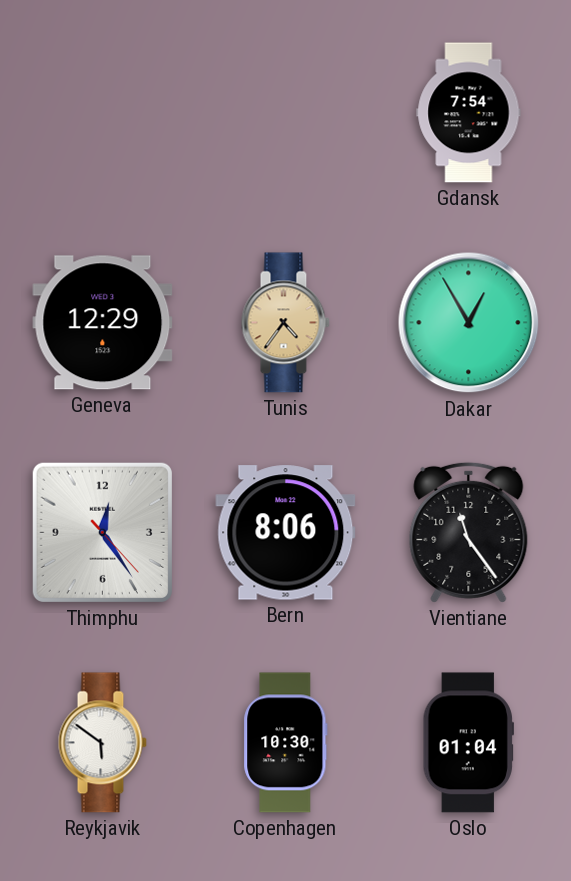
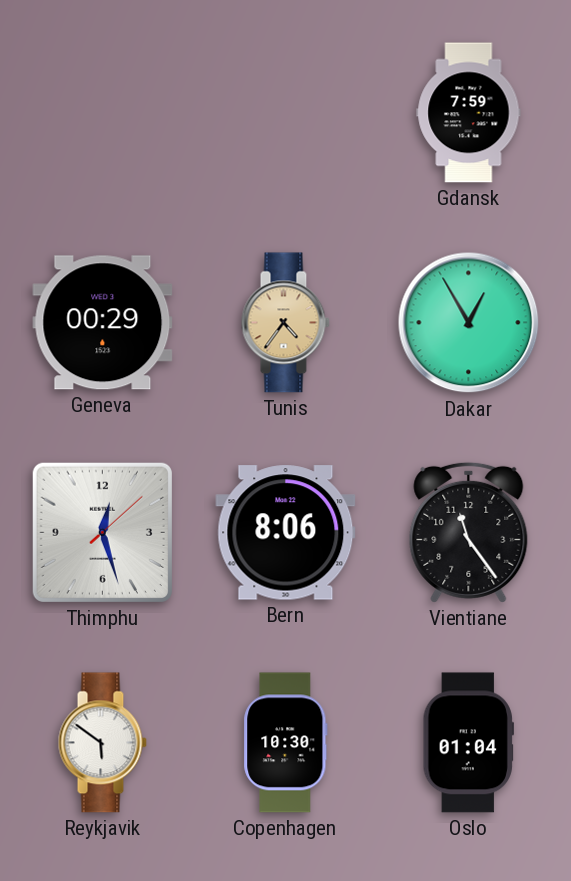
Gdansk: 7:54 -> 7:59 (469, 113)
Geneva: 12:29 -> 00:29 (103, 323)
Thimphu: 12:24 -> 12:27 (102, 532)
